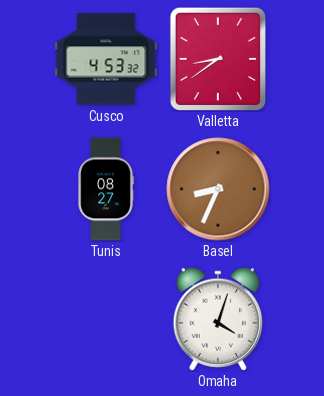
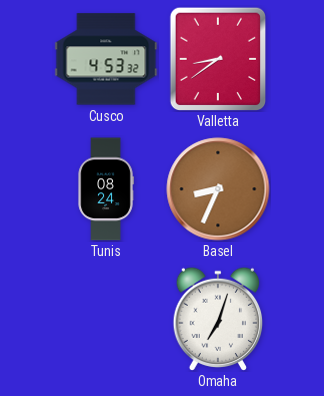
Tunis: 08:27 -> 08:24 (106, 189)
Omaha: 4:03 -> 7:03 (218, 318)
